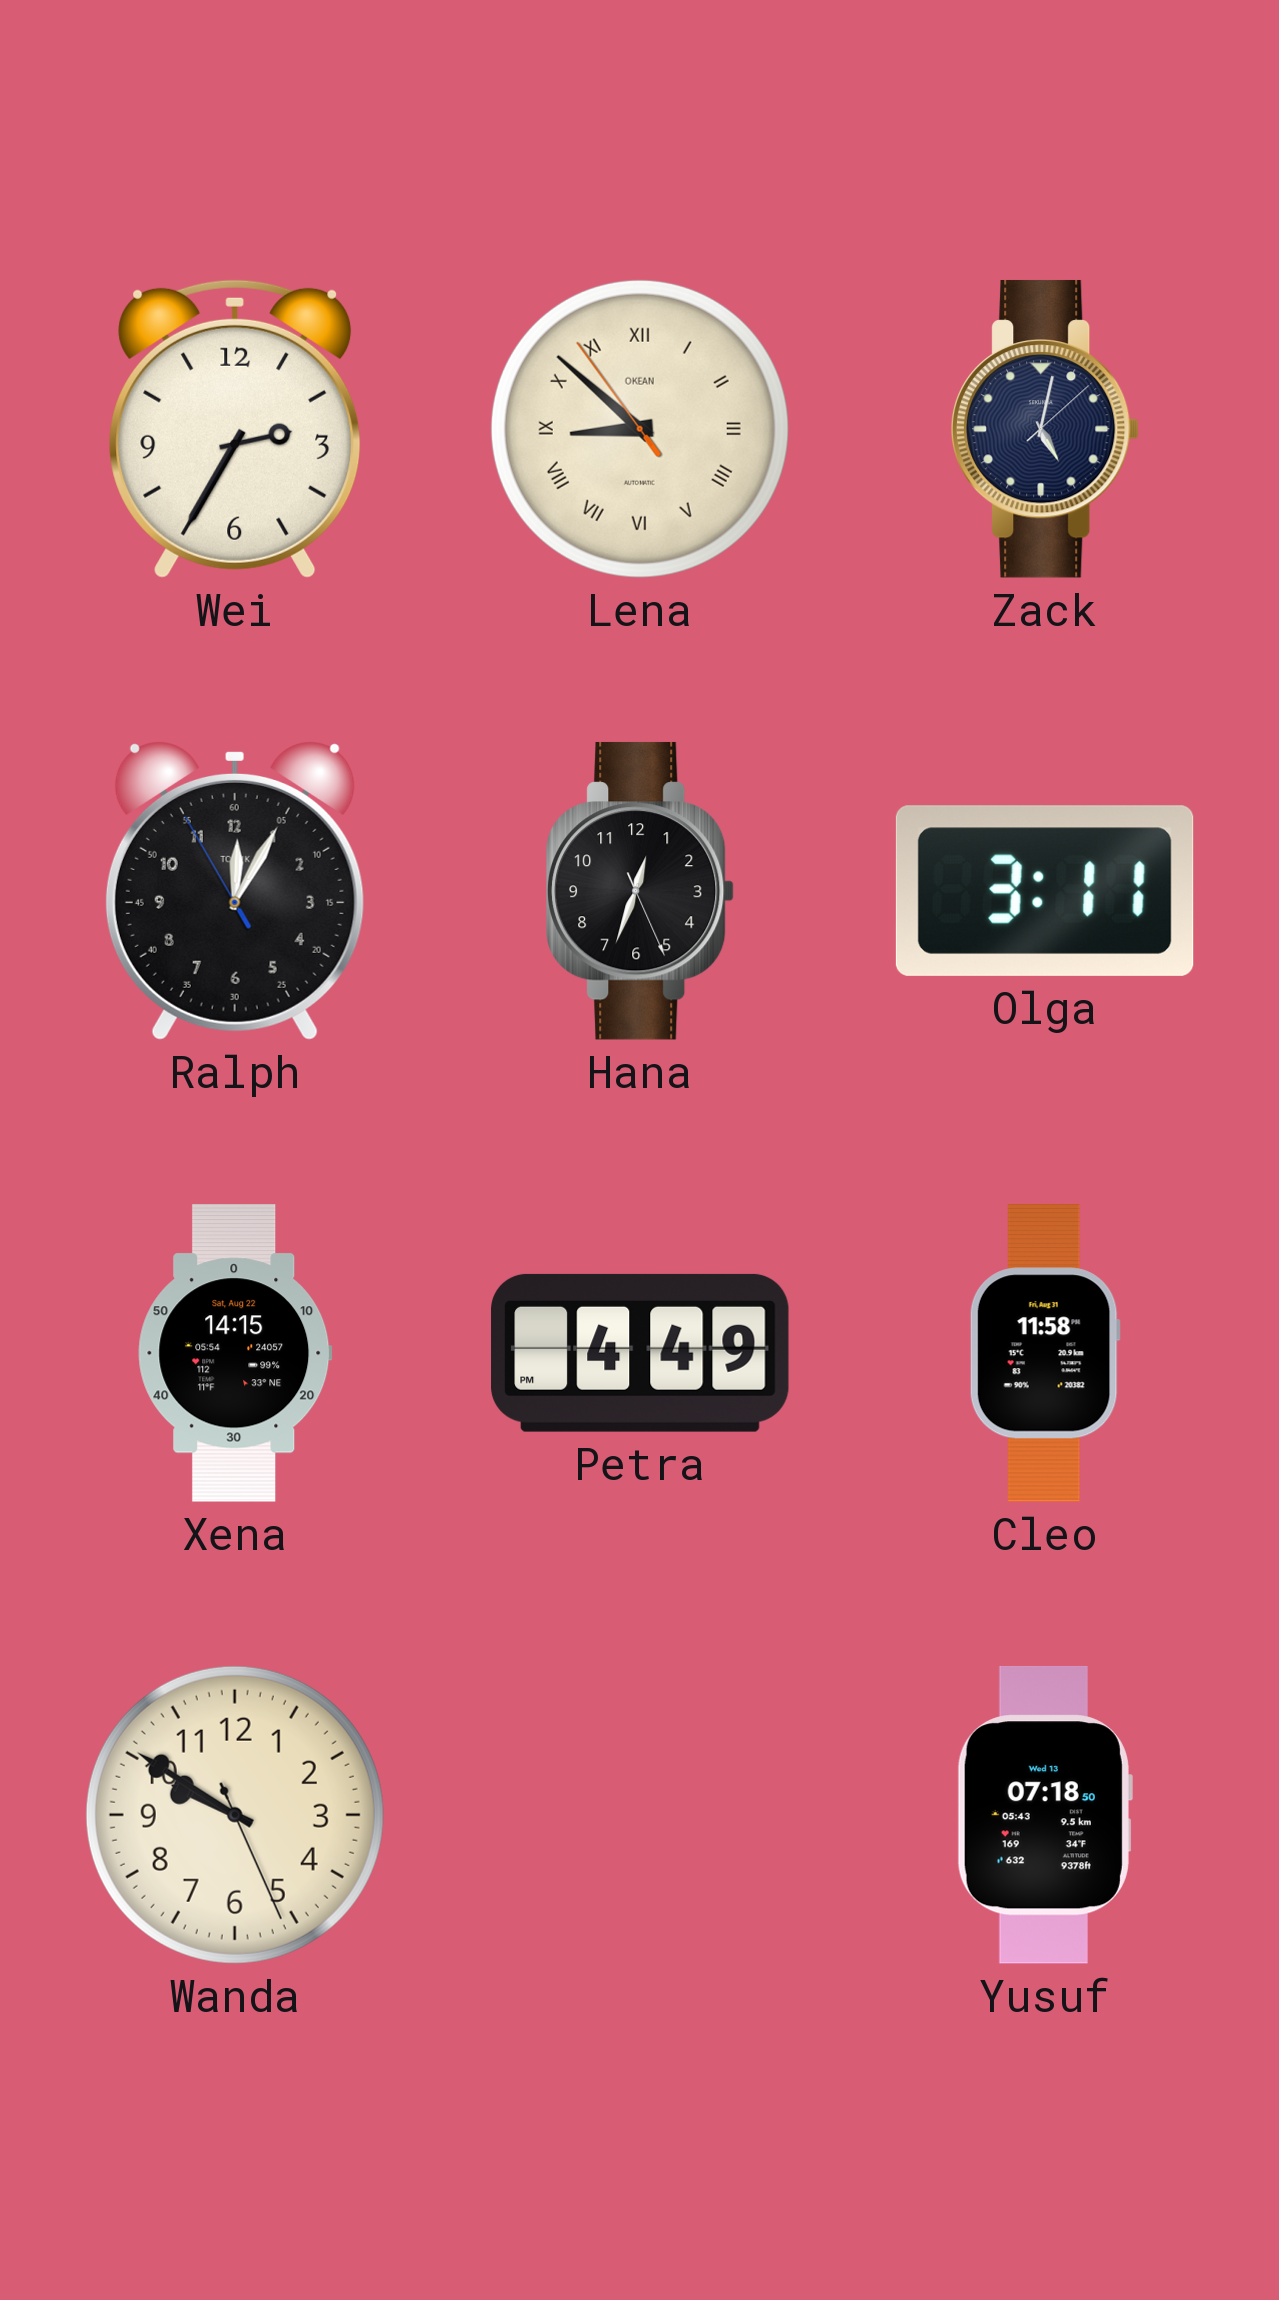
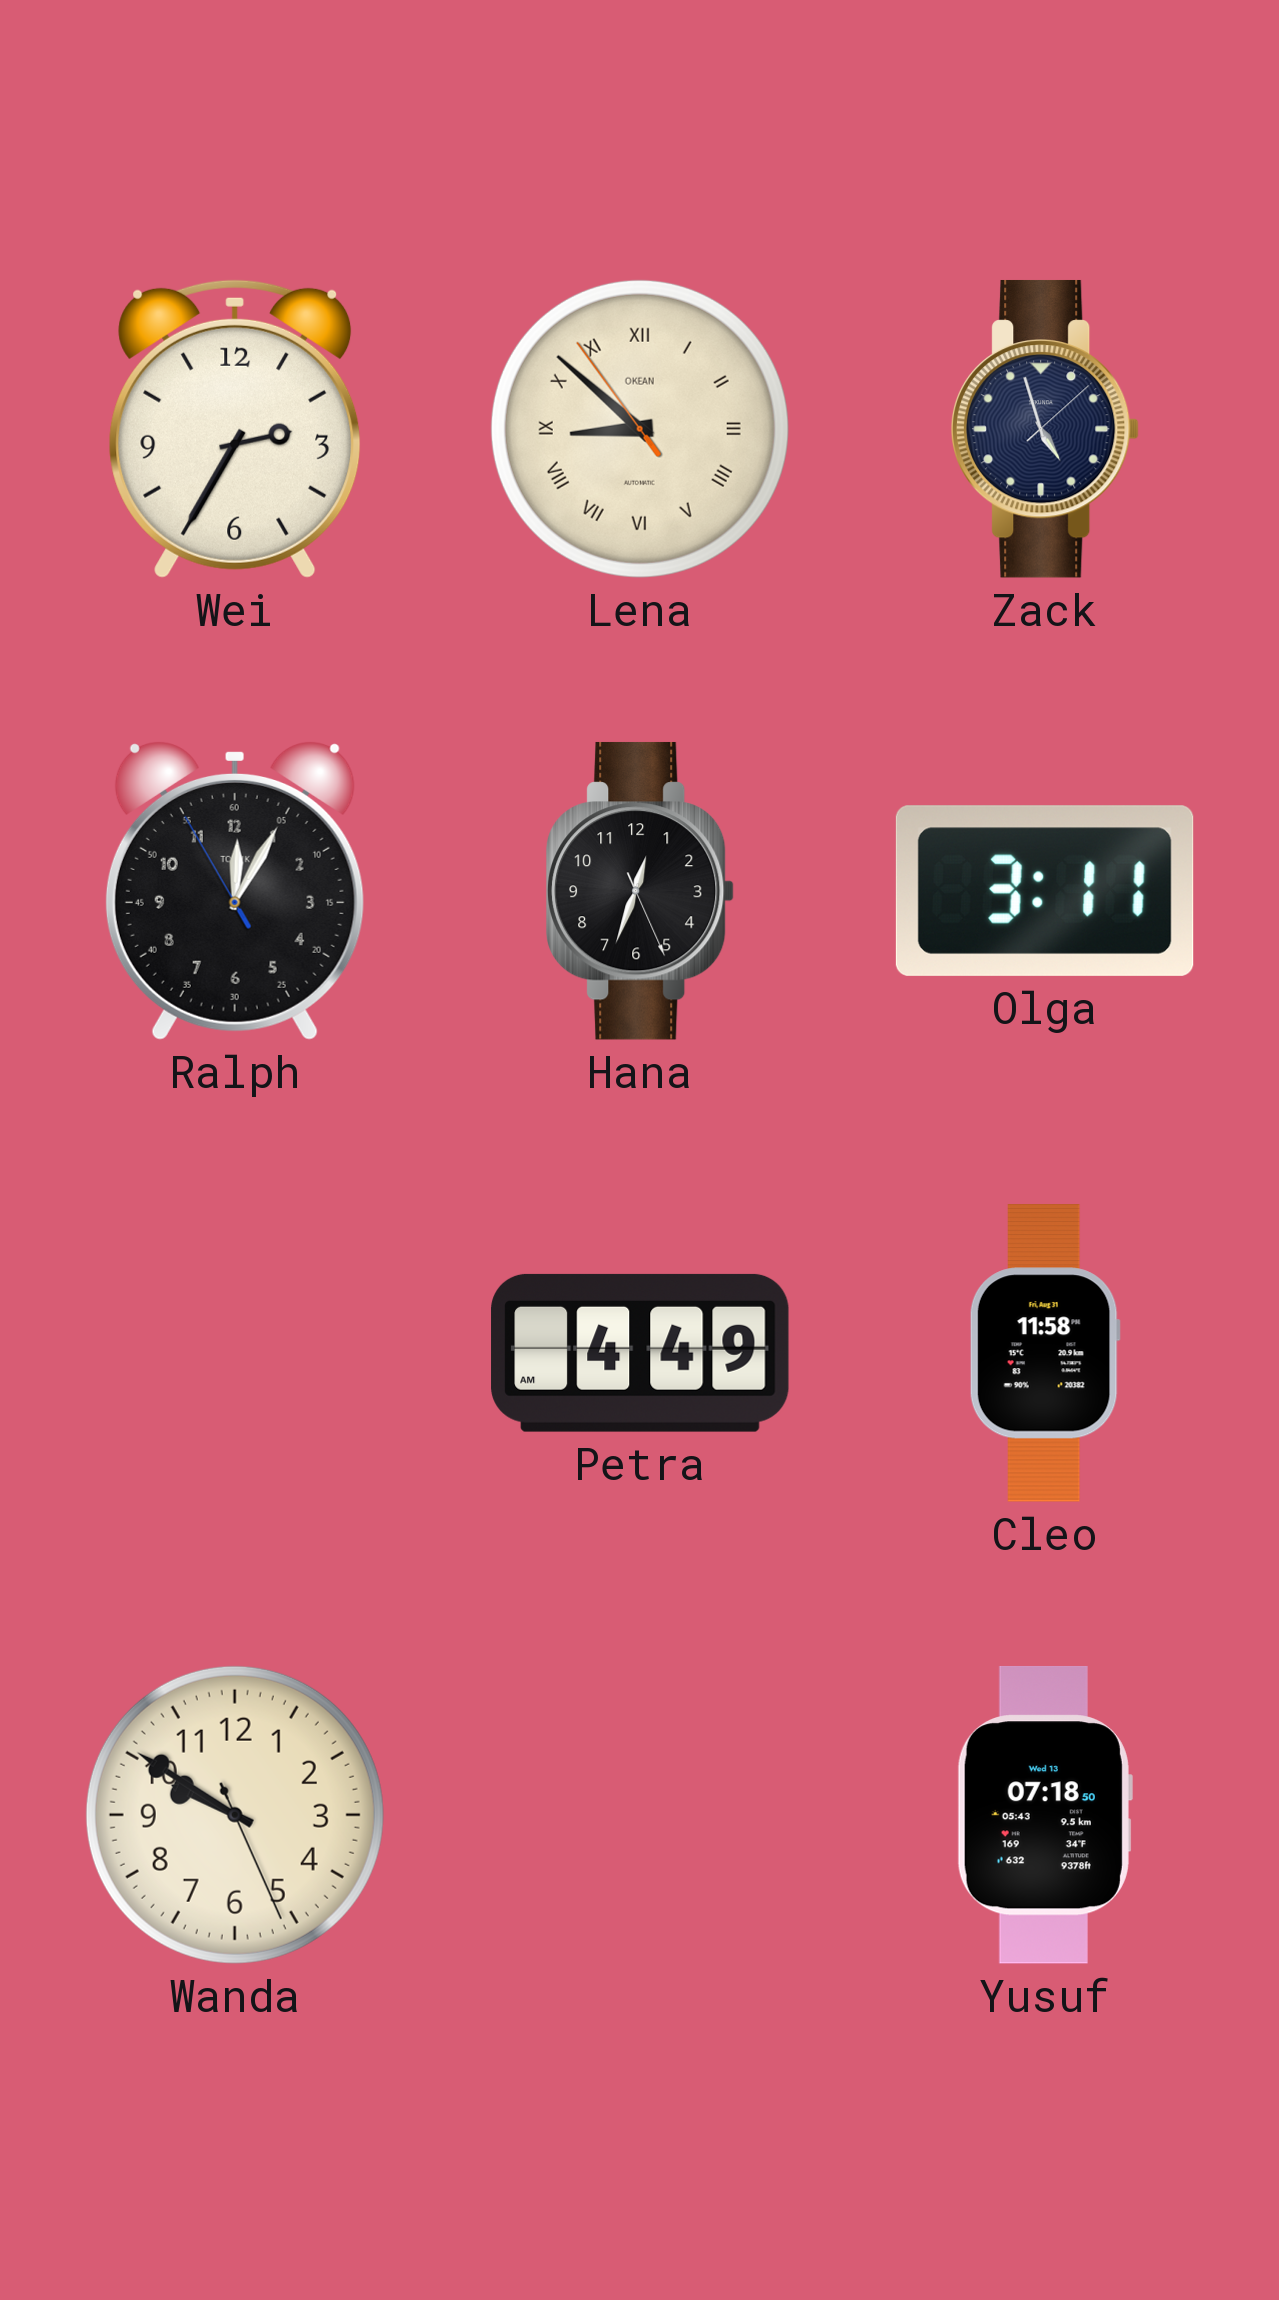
Zack: 5:02 -> 4:57 (1046, 429)
Xena: 14:15 -> none (235, 1353)
Petra: 4:49 PM -> 4:49 AM (640, 1353)
